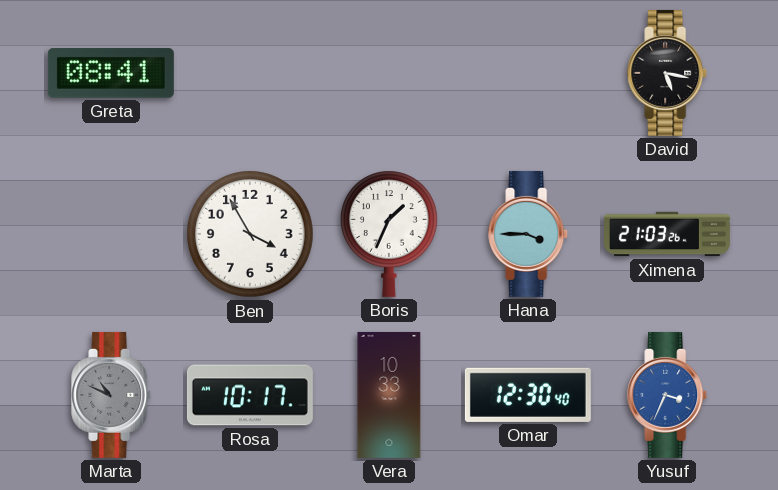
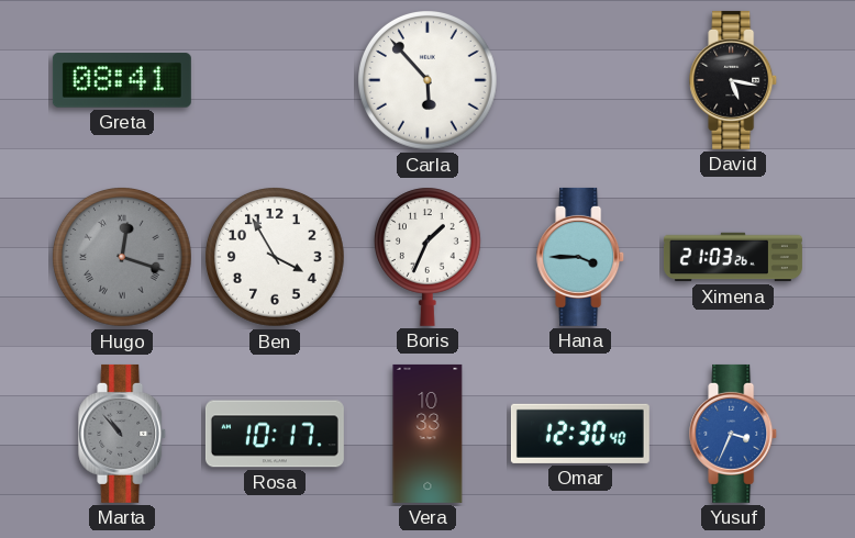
Carla: none -> 5:53 (429, 81)
Hugo: none -> 12:18 (123, 258)
Marta: 10:49 -> 10:53 (123, 434)
